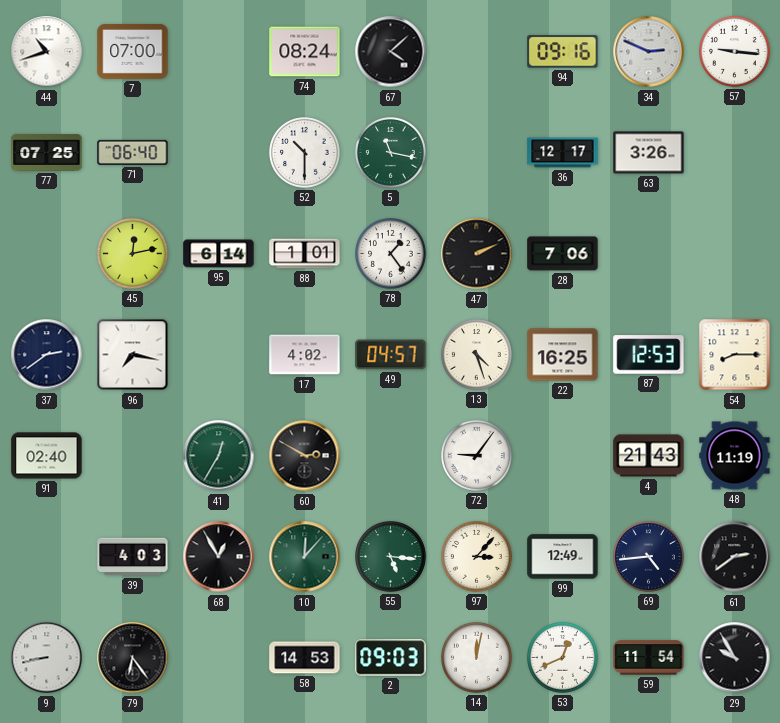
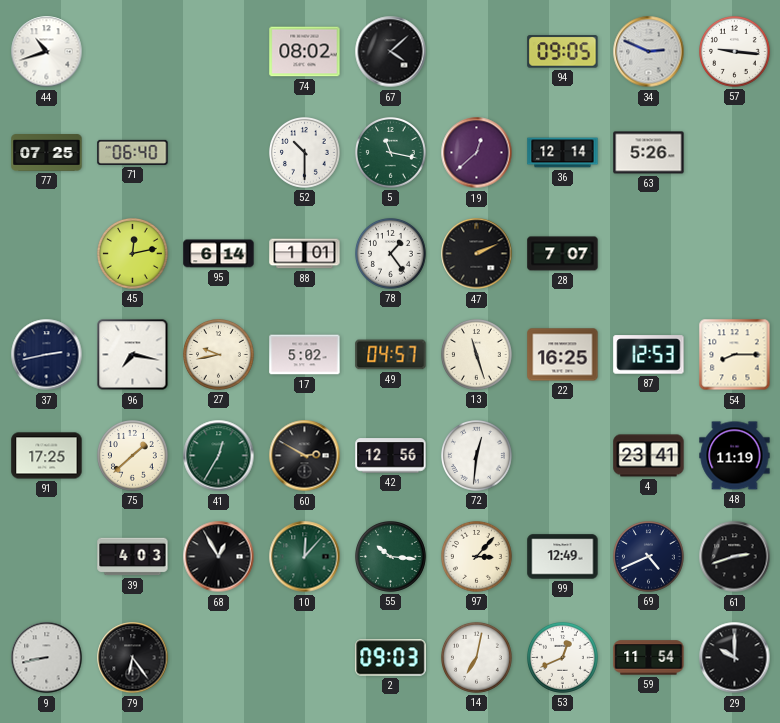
7: 07:00 -> none (133, 51)
74: 08:24 -> 08:02 (305, 52)
94: 09:16 -> 09:05 (563, 52)
19: none -> 12:38 (477, 153)
36: 12:17 -> 12:14 (563, 153)
63: 3:26 -> 5:26 (649, 153)
28: 7:06 -> 7:07 (563, 254)
37: 2:39 -> 2:43 (47, 355)
27: none -> 9:43 (219, 355)
17: 4:02 -> 5:02 (305, 355)
13: 4:27 -> 11:27 (477, 355)
91: 02:40 -> 17:25 (47, 456)
75: none -> 1:38 (133, 456)
42: none -> 12:56 (391, 456)
72: 9:06 -> 12:31 (477, 456)
4: 21:43 -> 23:41 (649, 456)
55: 5:16 -> 10:16 (391, 557)
69: 4:44 -> 4:41 (649, 557)
61: 2:39 -> 2:42 (735, 557)
58: 14:53 -> none (305, 658)
14: 12:02 -> 7:02 (477, 658)
29: 9:55 -> 10:00 (735, 658)
